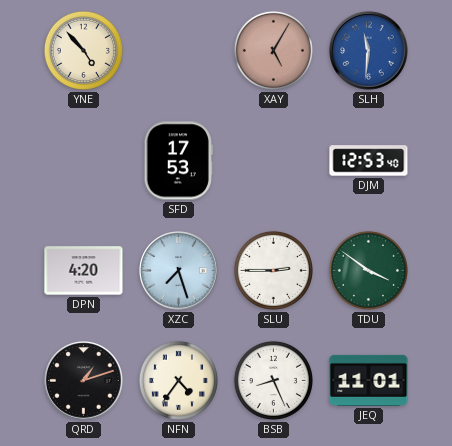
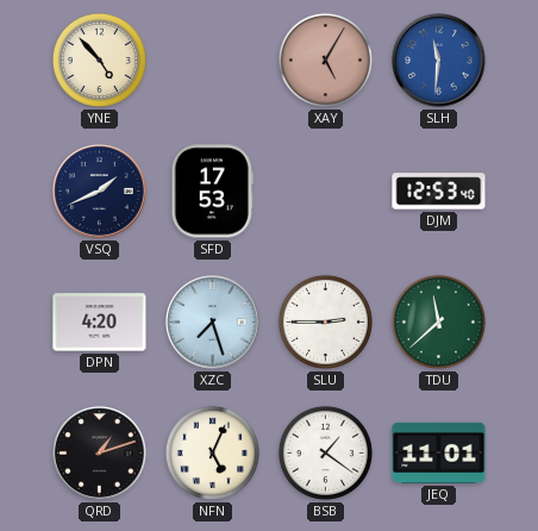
VSQ: none -> 1:41 (100, 192)
TDU: 3:51 -> 11:38 (438, 321)
NFN: 4:36 -> 5:04 (212, 452)
BSB: 8:26 -> 1:21 (325, 452)
